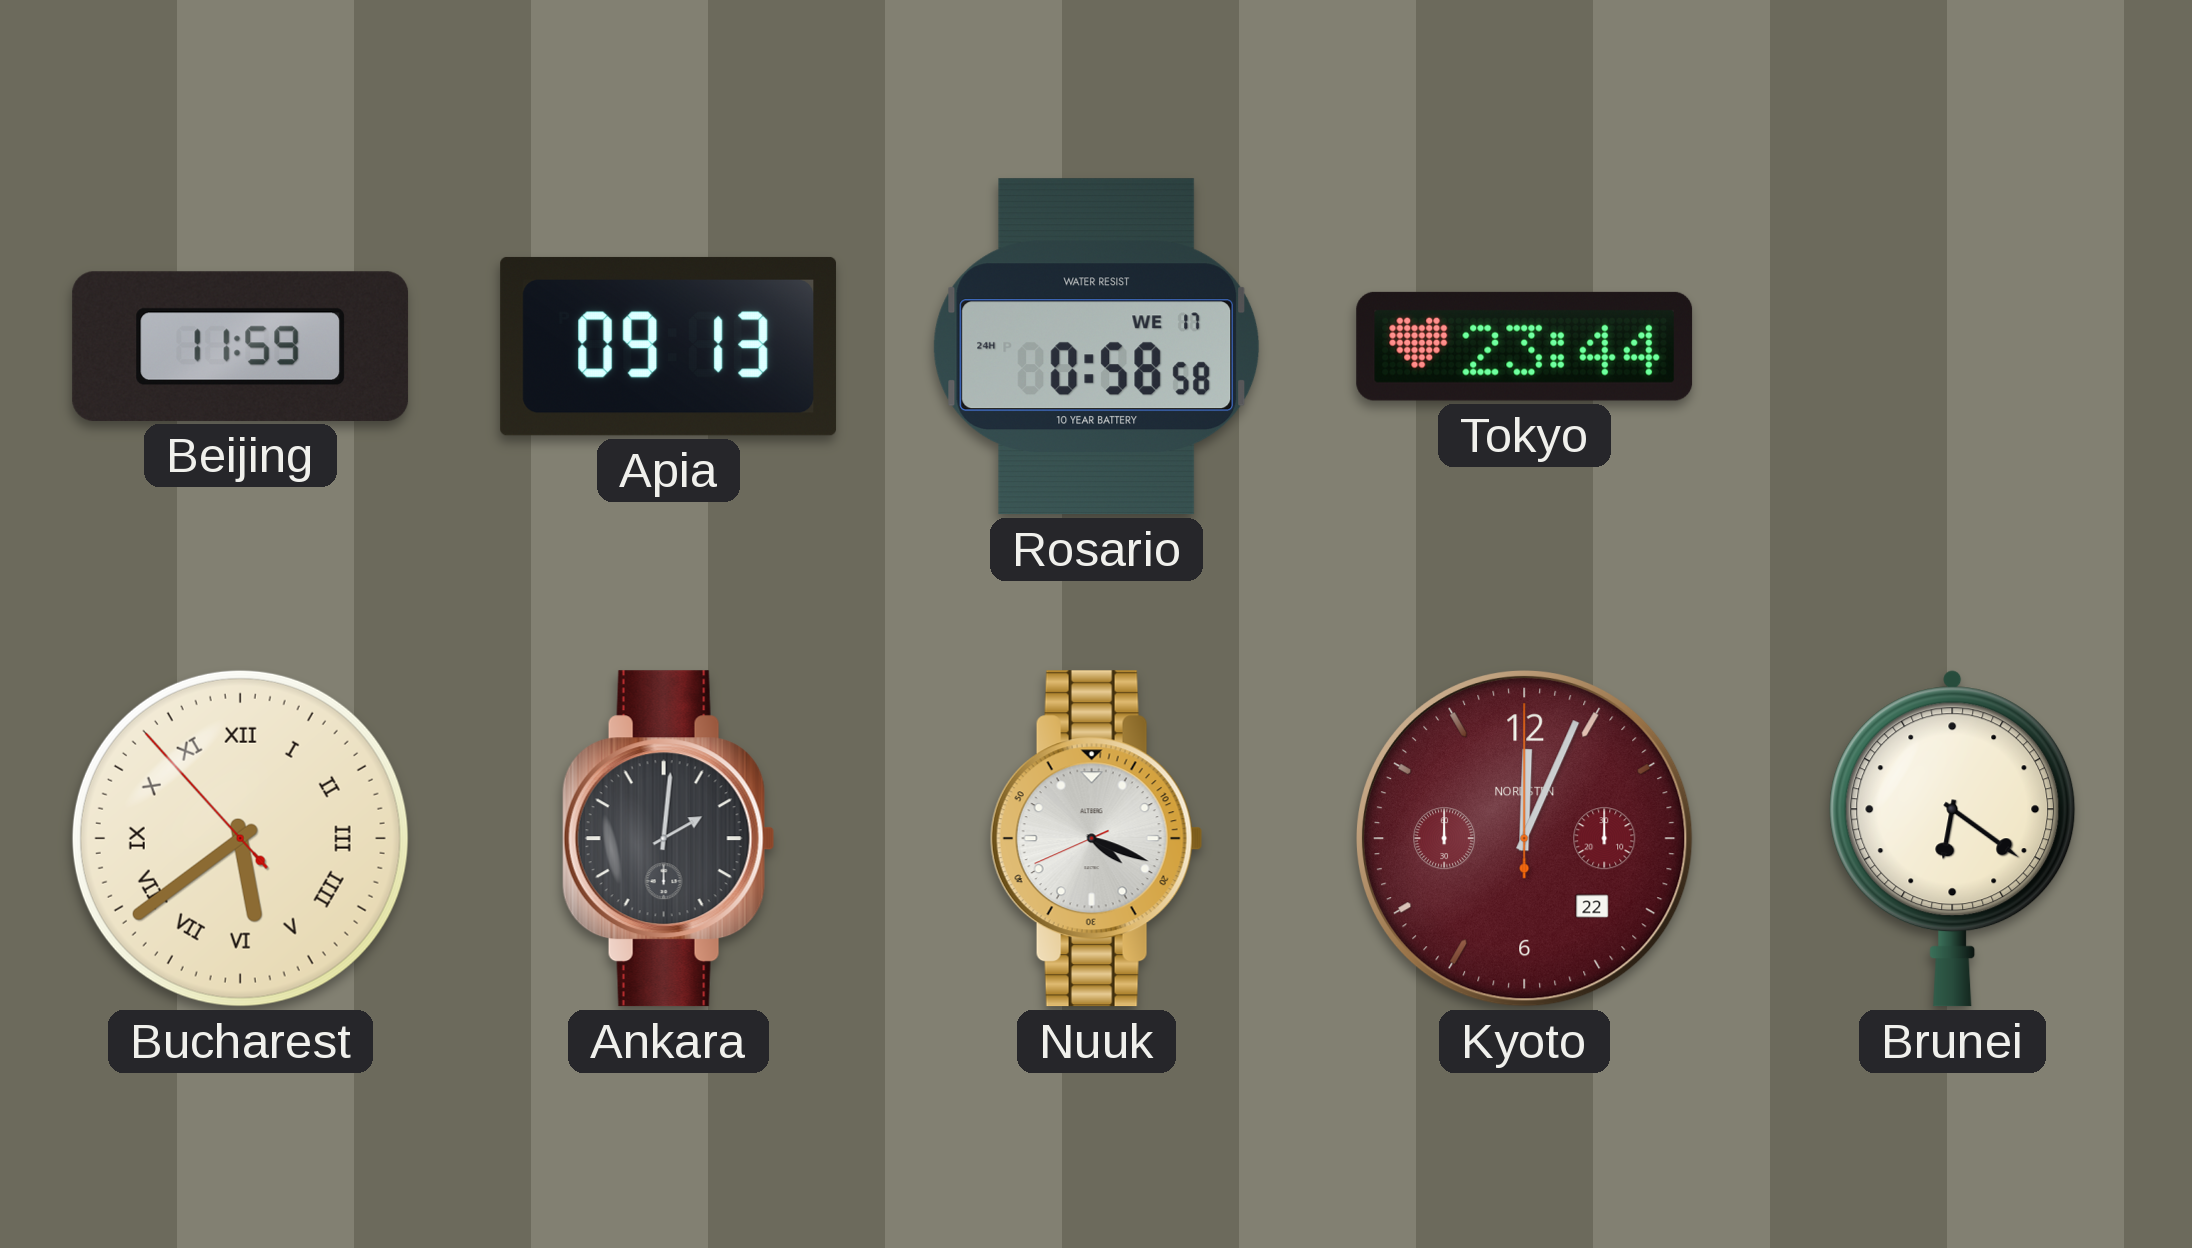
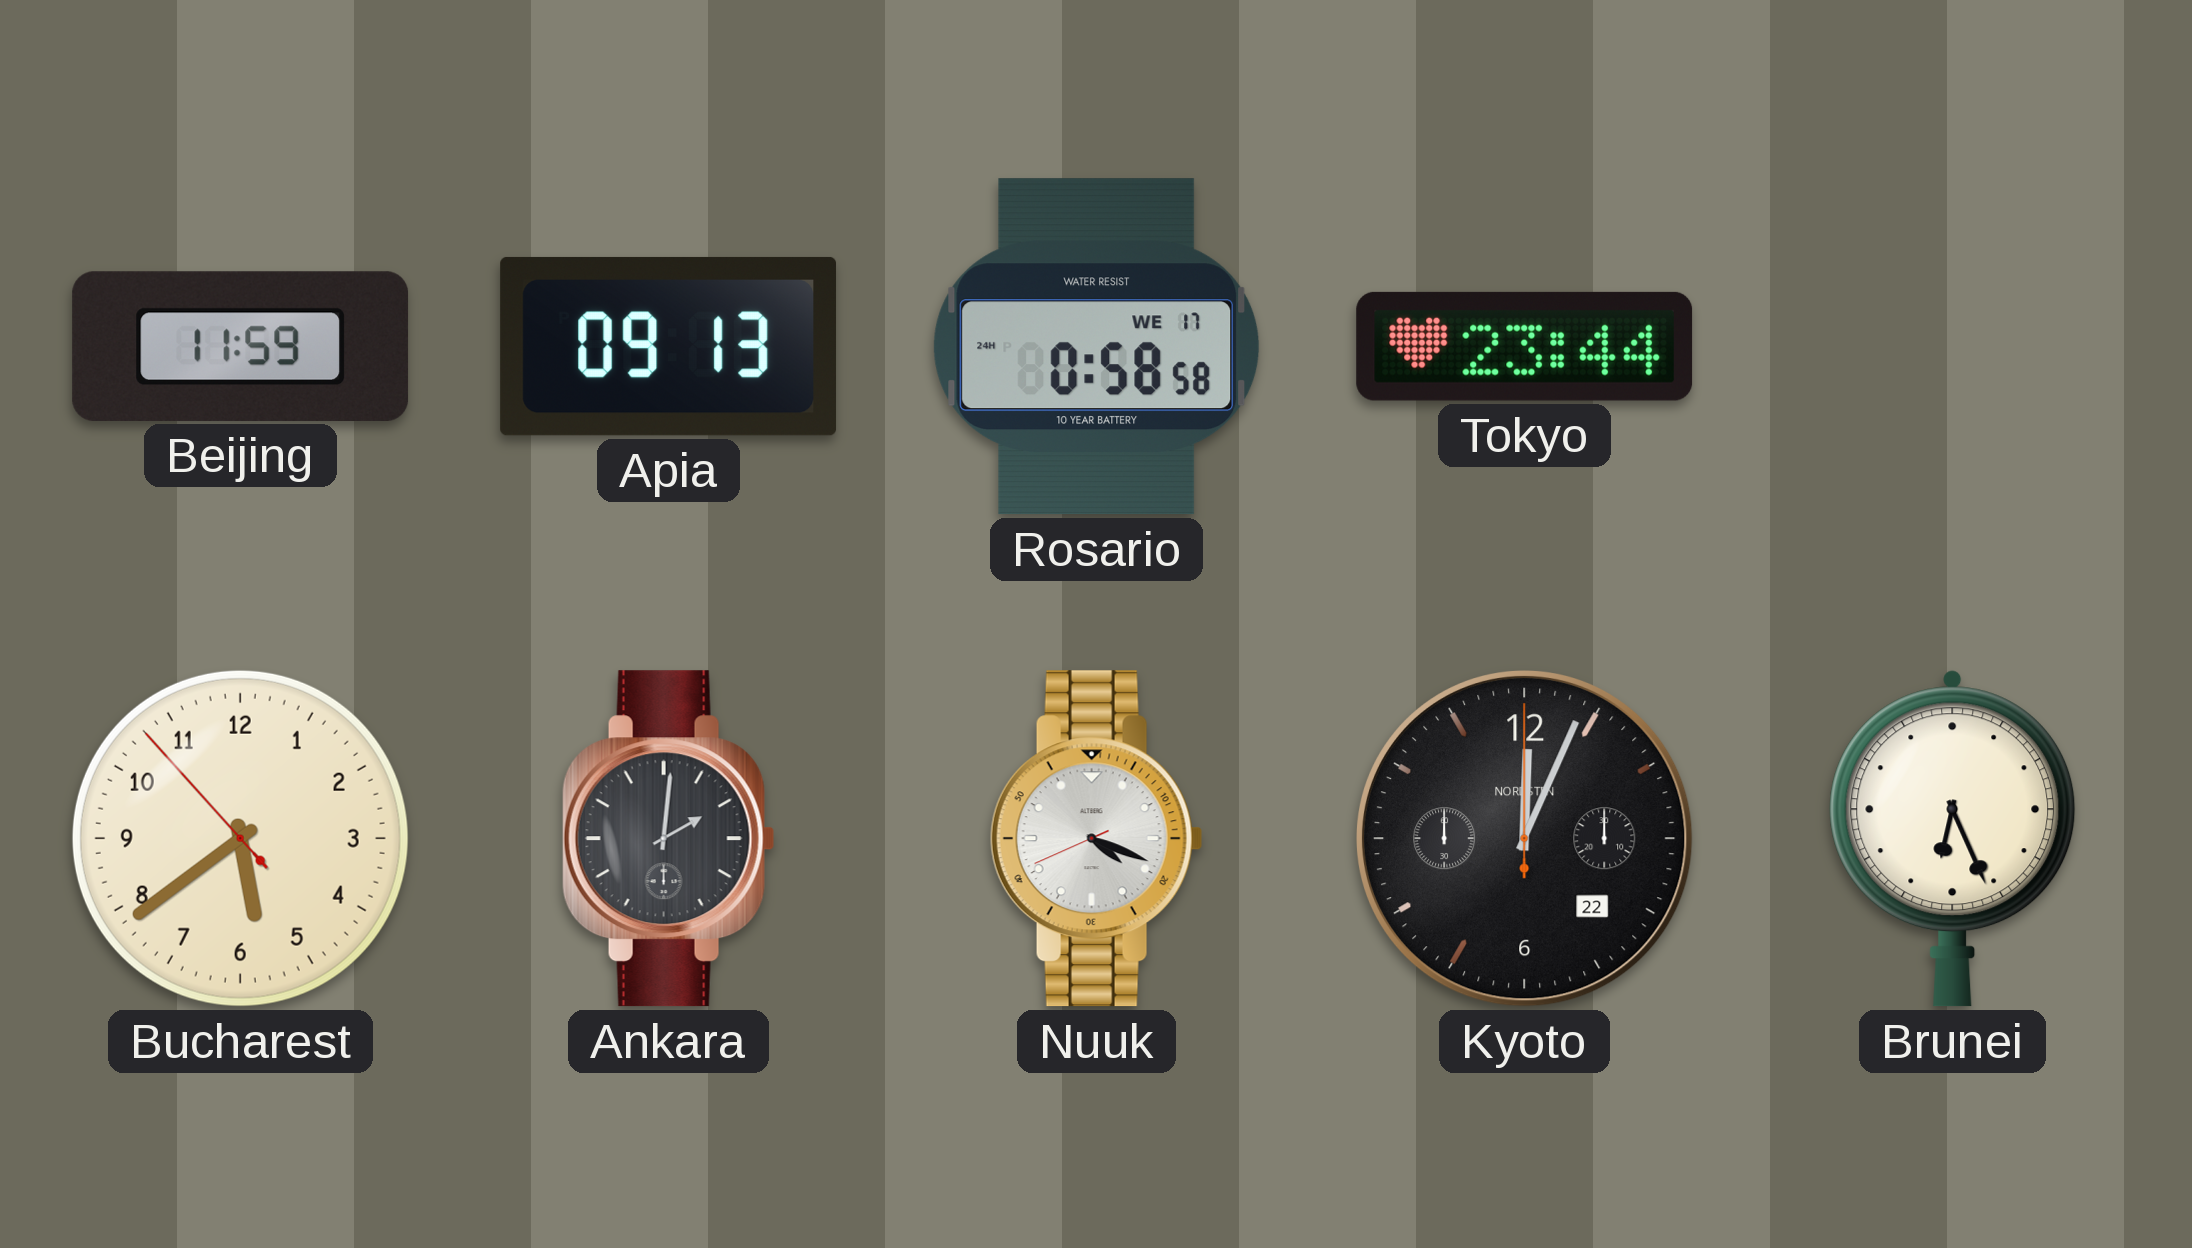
Bucharest numerals: Roman -> Arabic (240, 838)
Kyoto dial: burgundy -> black (1525, 839)
Brunei: 6:21 -> 6:26 (1953, 838)
